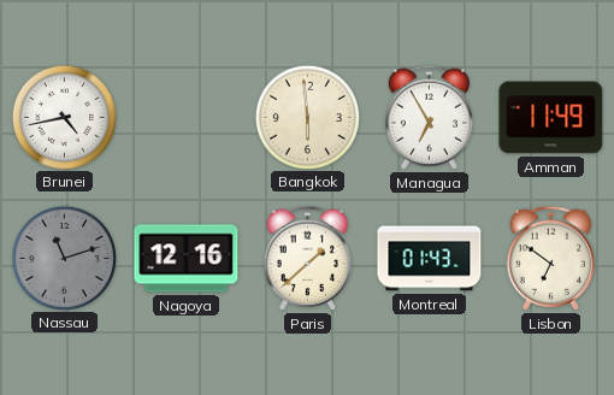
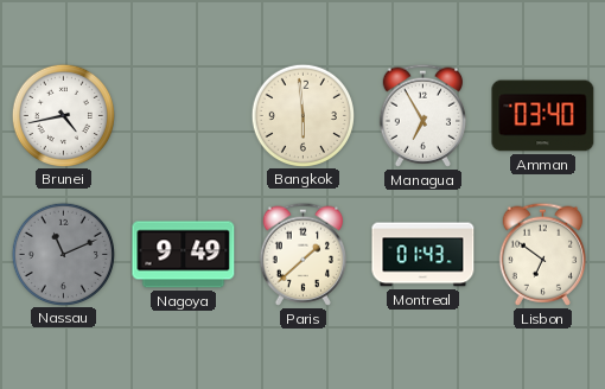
Amman: 11:49 -> 03:40 (543, 116)
Nassau: 11:12 -> 11:11 (63, 254)
Nagoya: 12:16 -> 9:49 (184, 255)
